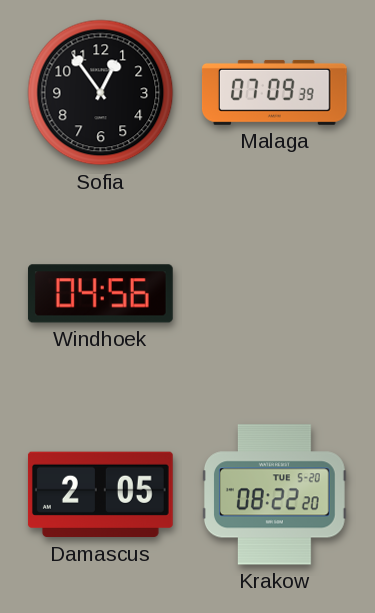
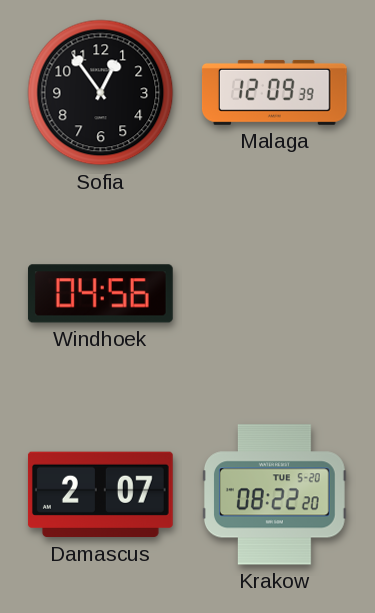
Malaga: 07:09 -> 12:09 (274, 92)
Damascus: 2:05 -> 2:07 (100, 495)
